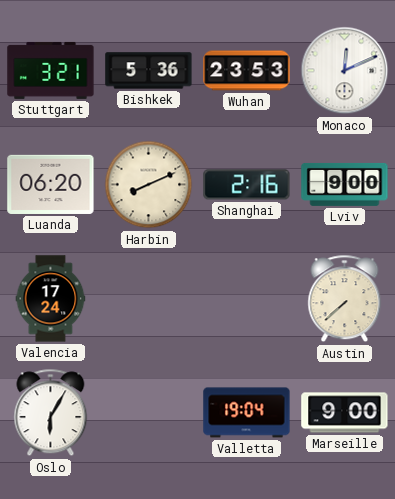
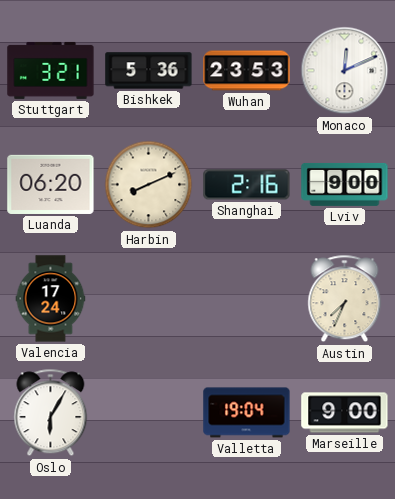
Austin: 7:38 -> 7:34 (345, 299)
